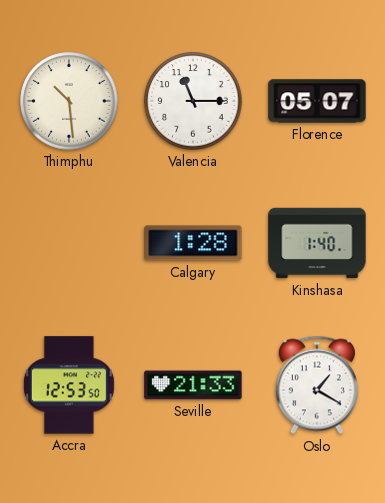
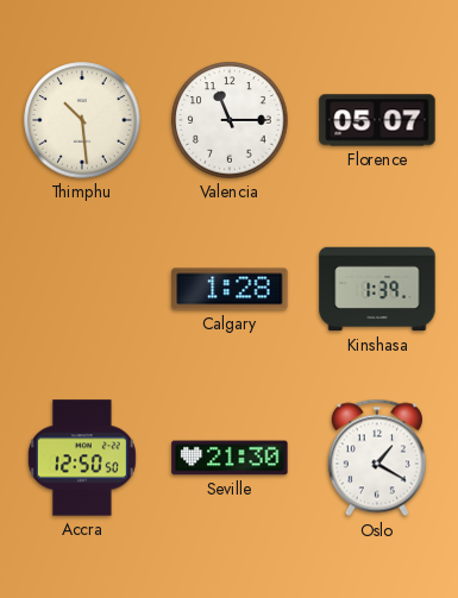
Kinshasa: 1:40 -> 1:39 (377, 289)
Accra: 12:53 -> 12:50 (82, 458)
Seville: 21:33 -> 21:30 (230, 458)
